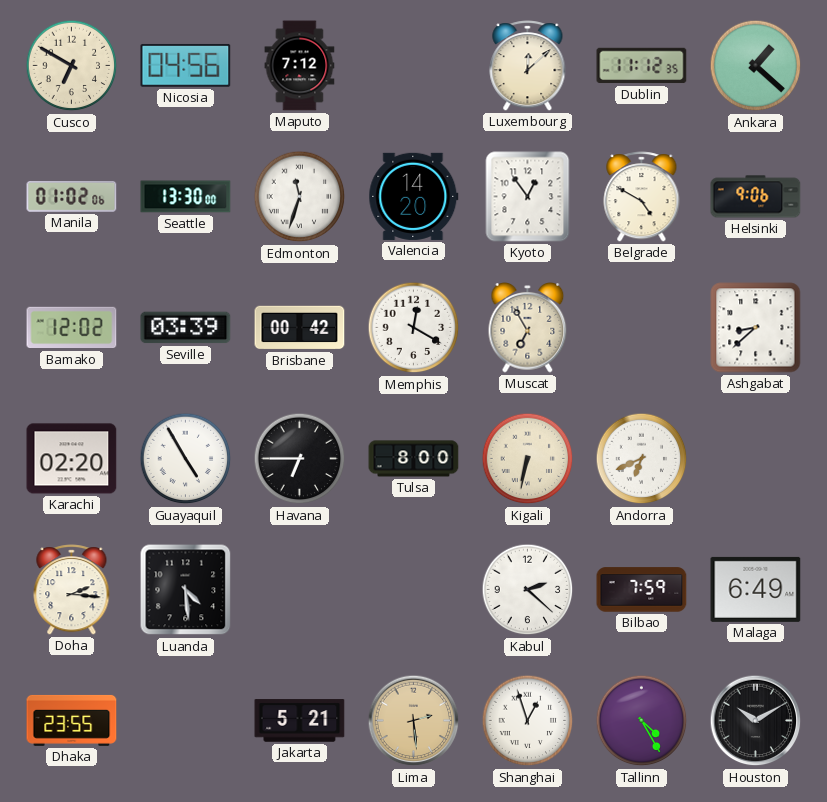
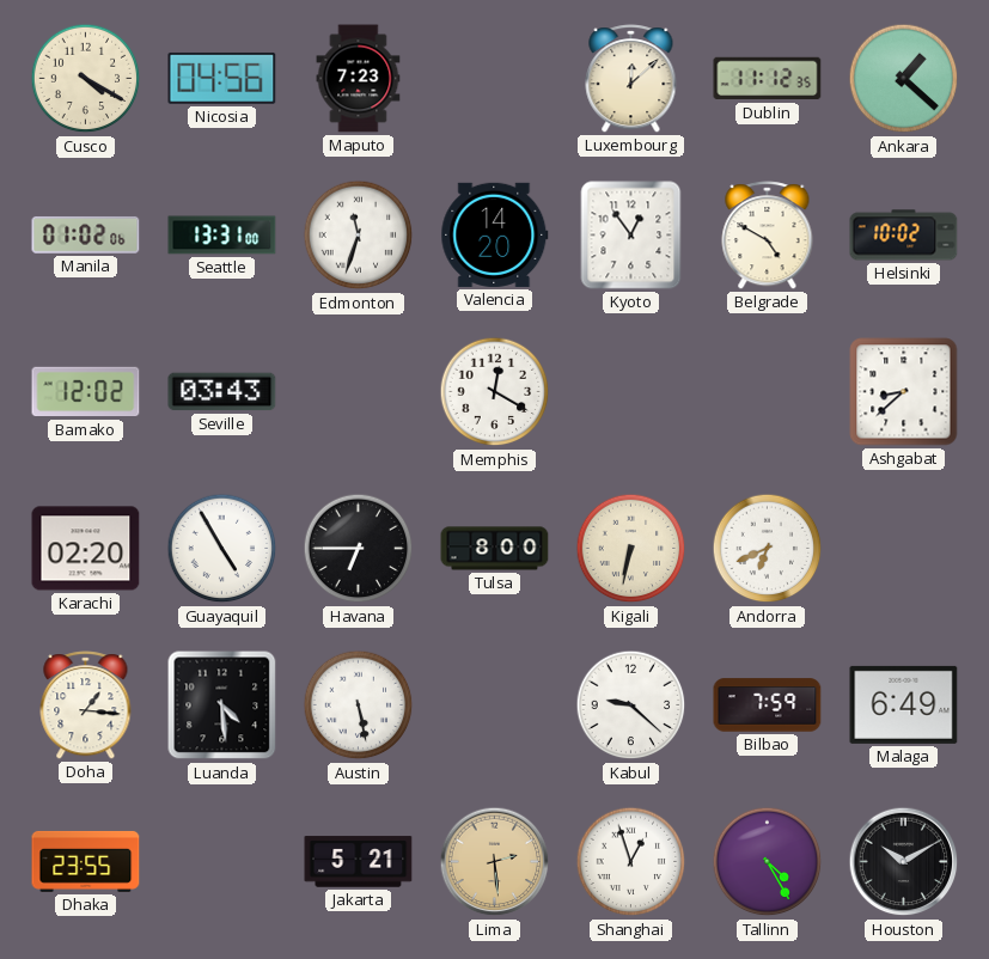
Cusco: 6:50 -> 4:20 (86, 79)
Maputo: 7:12 -> 7:23 (359, 79)
Seattle: 13:30 -> 13:31 (222, 236)
Helsinki: 9:06 -> 10:02 (904, 236)
Seville: 03:39 -> 03:43 (222, 392)
Brisbane: 00:42 -> none (300, 328)
Muscat: 6:55 -> none (528, 328)
Doha: 2:16 -> 1:16 (86, 705)
Austin: none -> 5:28 (359, 705)
Kabul: 2:22 -> 9:22 (631, 705)
